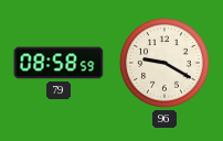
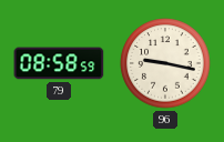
96: 9:20 -> 9:17 (165, 63)
